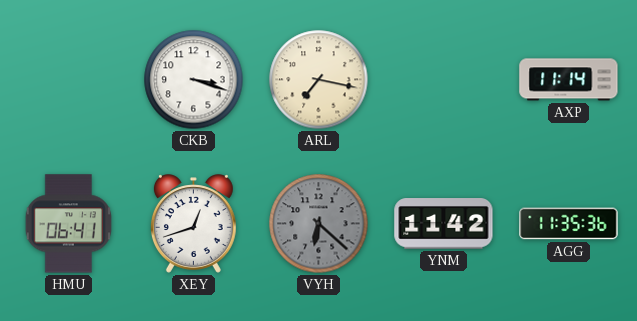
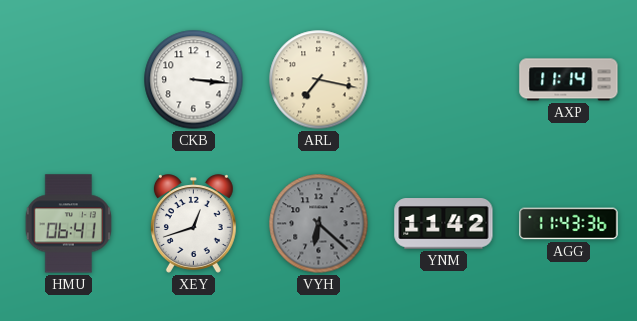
CKB: 3:18 -> 3:16 (194, 80)
AGG: 11:35 -> 11:43 (569, 224)
